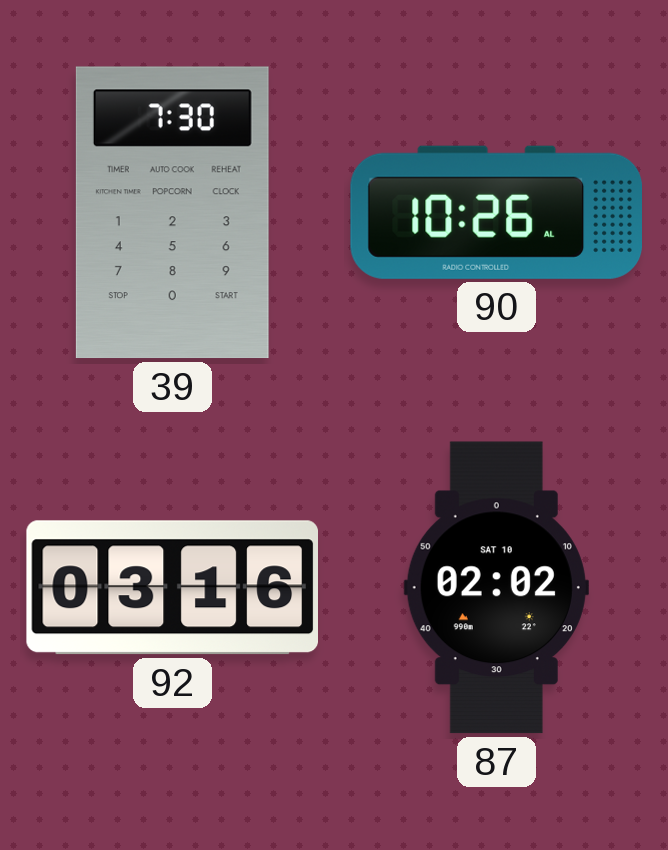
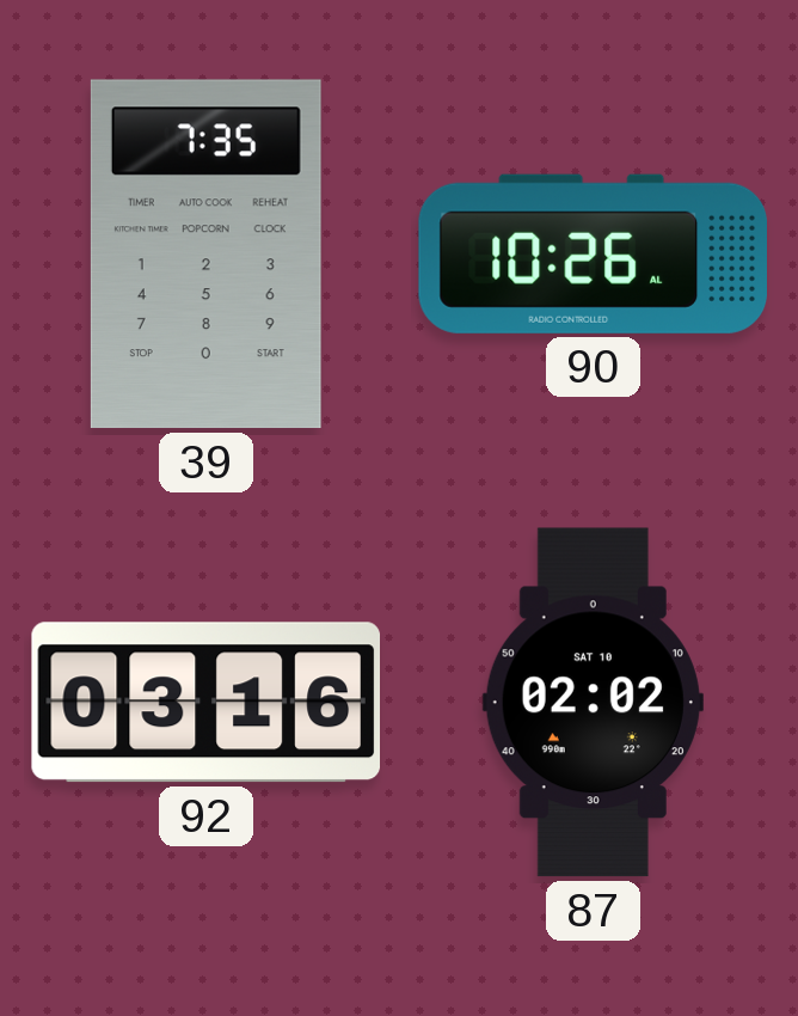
39: 7:30 -> 7:35 (205, 255)
